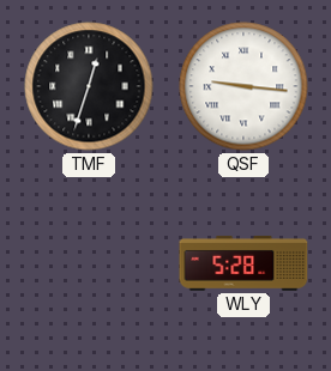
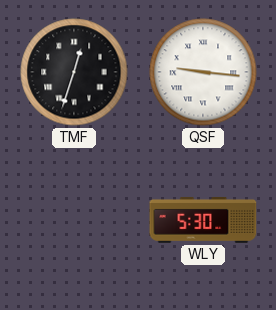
WLY: 5:28 -> 5:30 (203, 220)
